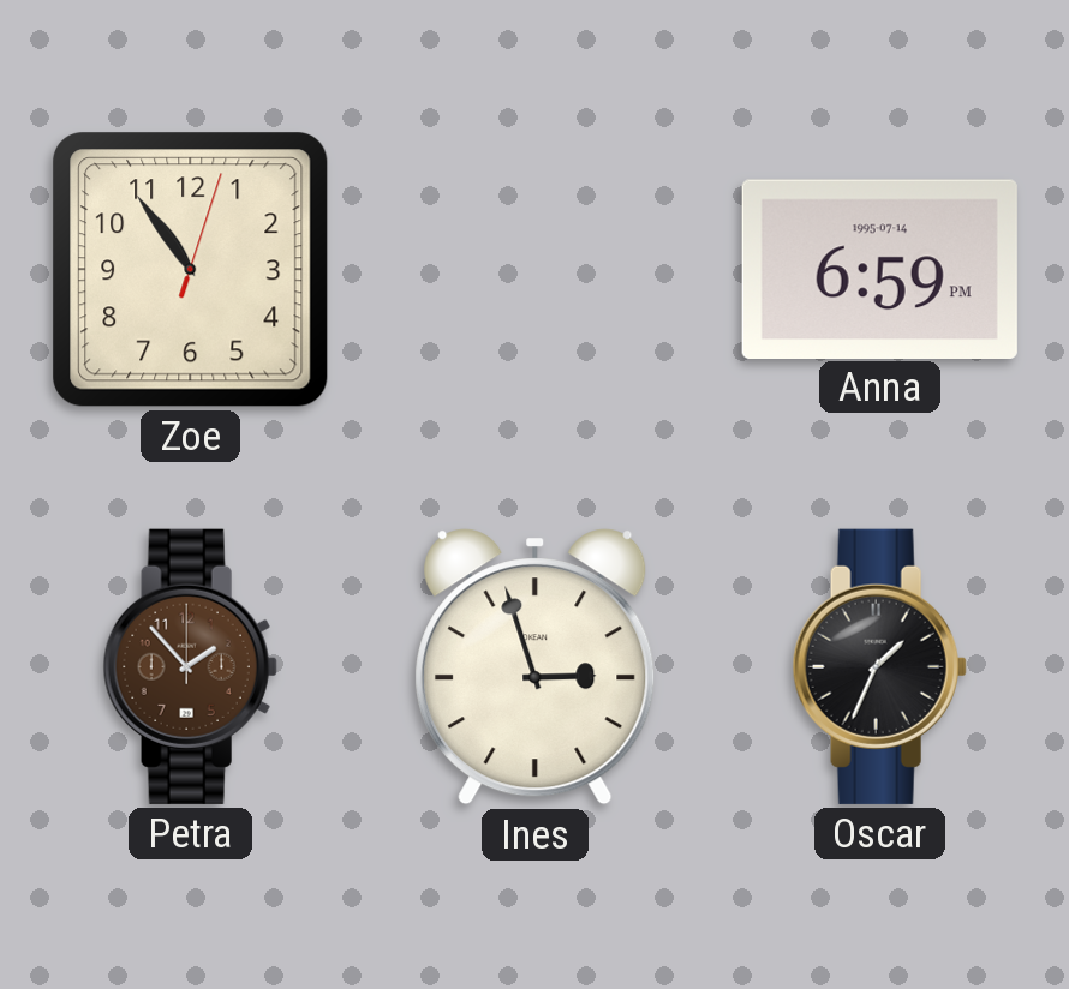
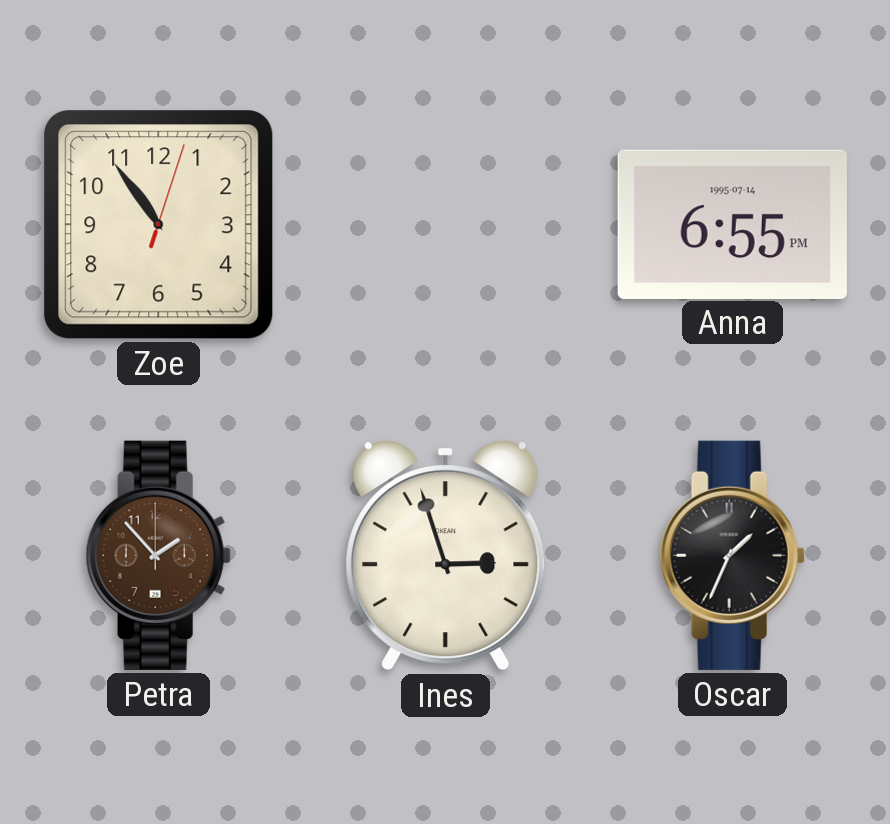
Anna: 6:59 -> 6:55 (732, 224)
